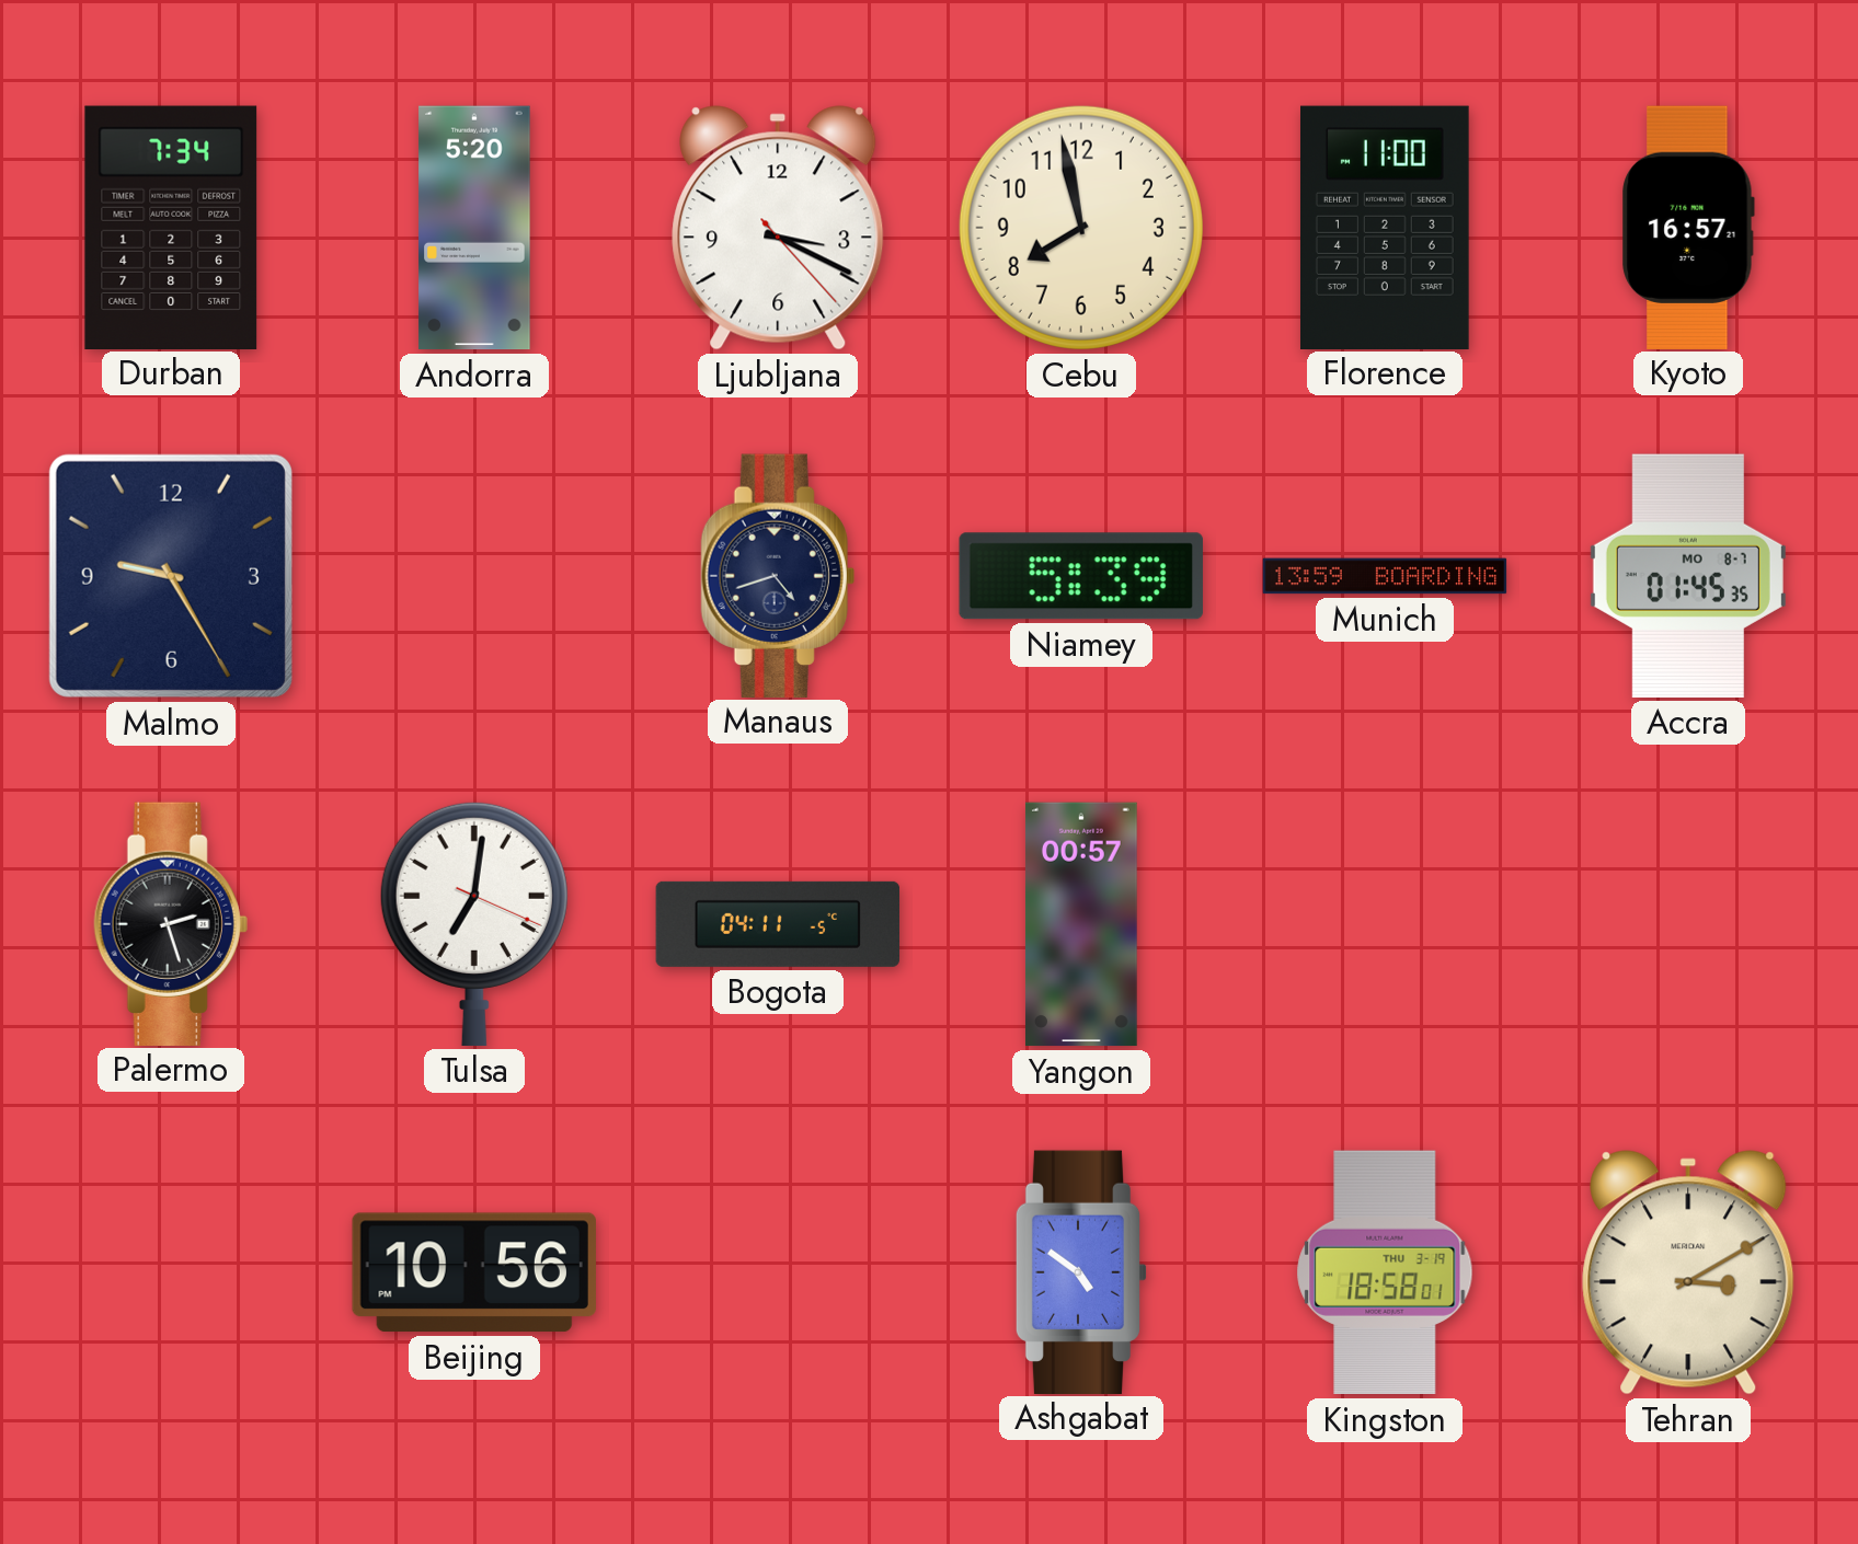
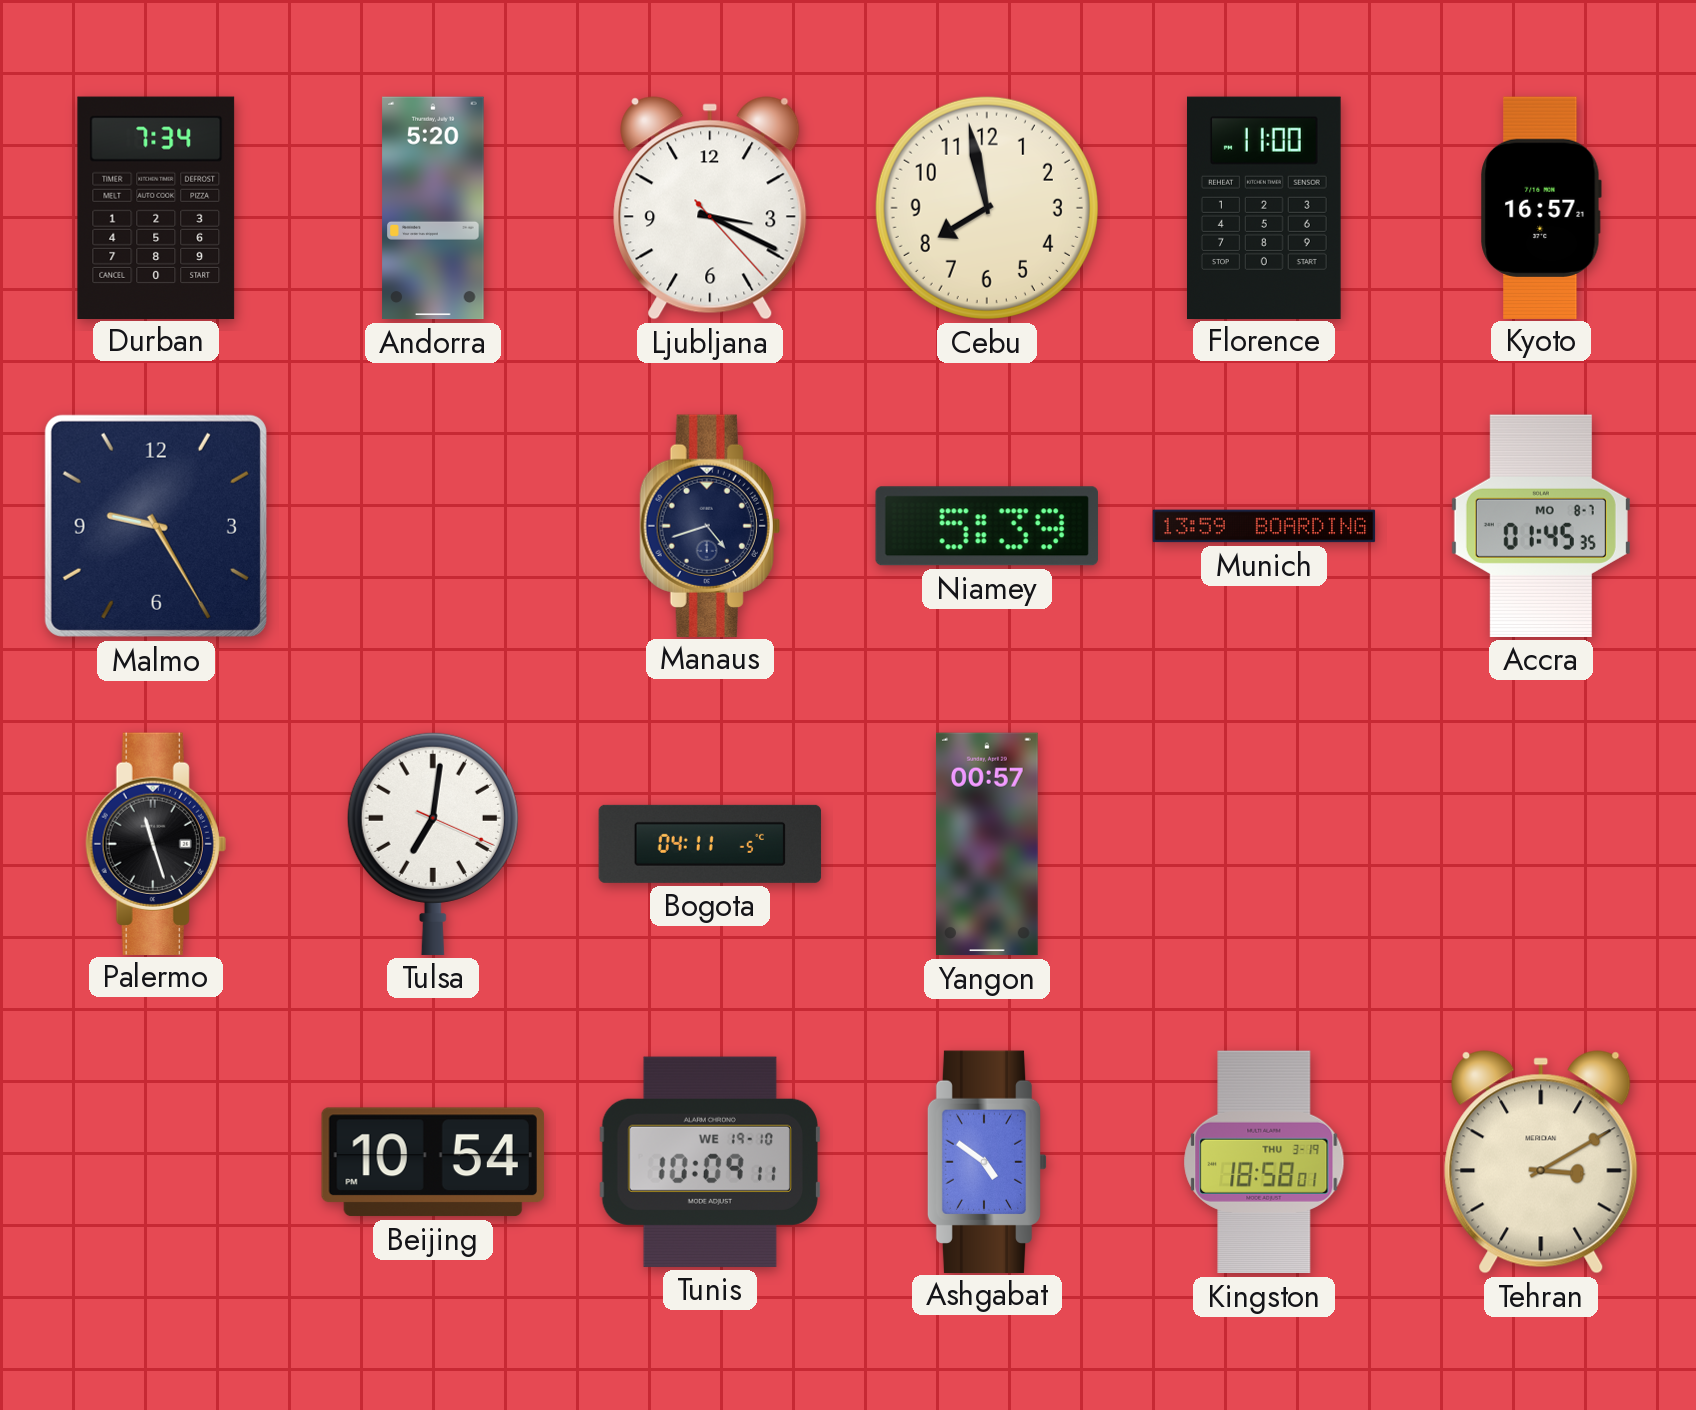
Palermo: 2:27 -> 11:27 (156, 843)
Beijing: 10:56 -> 10:54 (433, 1162)
Tunis: none -> 10:09 (710, 1162)
